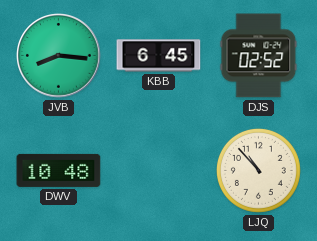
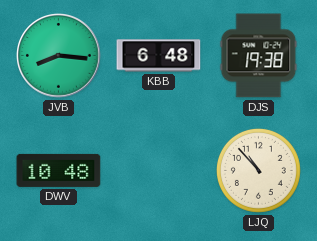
KBB: 6:45 -> 6:48 (159, 56)
DJS: 02:52 -> 19:38 (259, 56)
